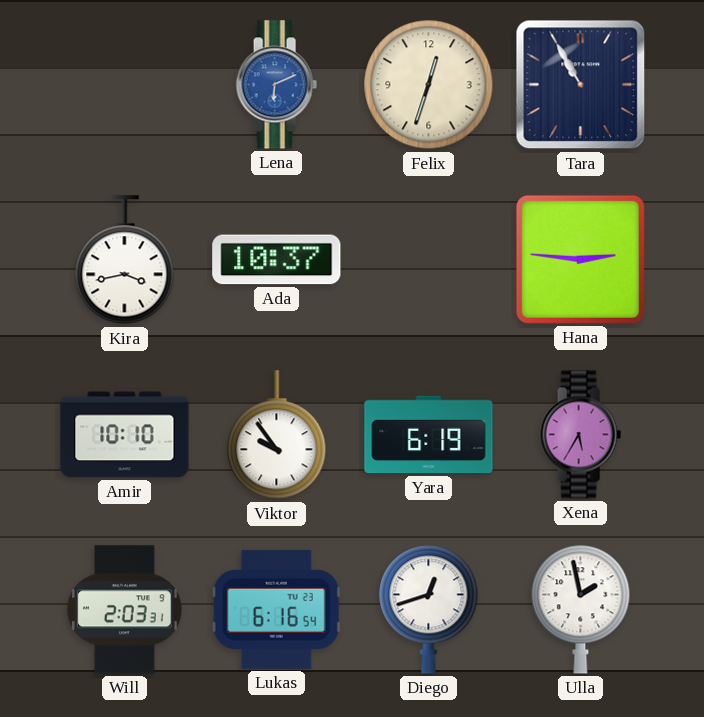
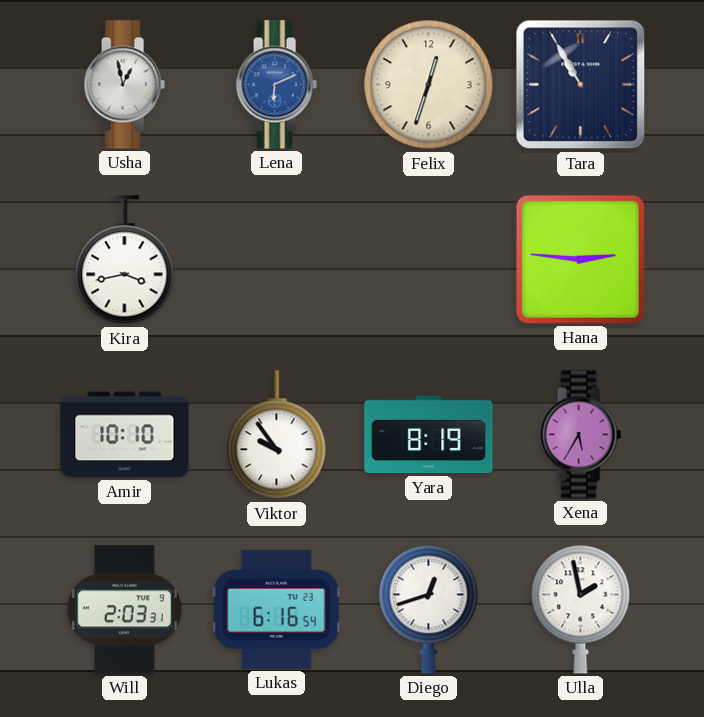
Usha: none -> 12:58 (124, 85)
Ada: 10:37 -> none (277, 260)
Yara: 6:19 -> 8:19 (429, 435)
